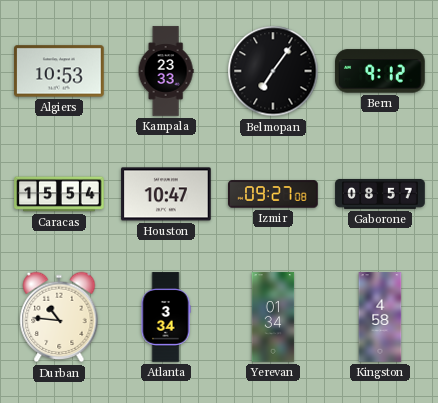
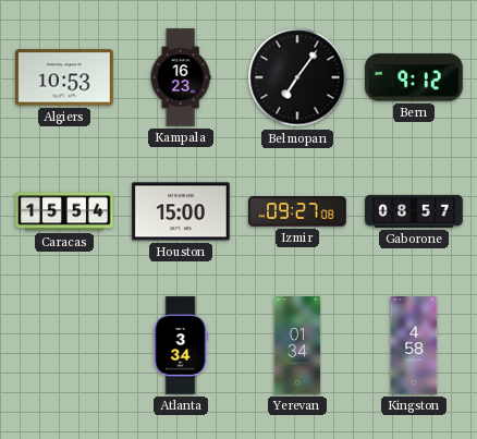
Kampala: 23:33 -> 16:23 (181, 77)
Houston: 10:47 -> 15:00 (181, 211)
Durban: 10:46 -> none (59, 317)
